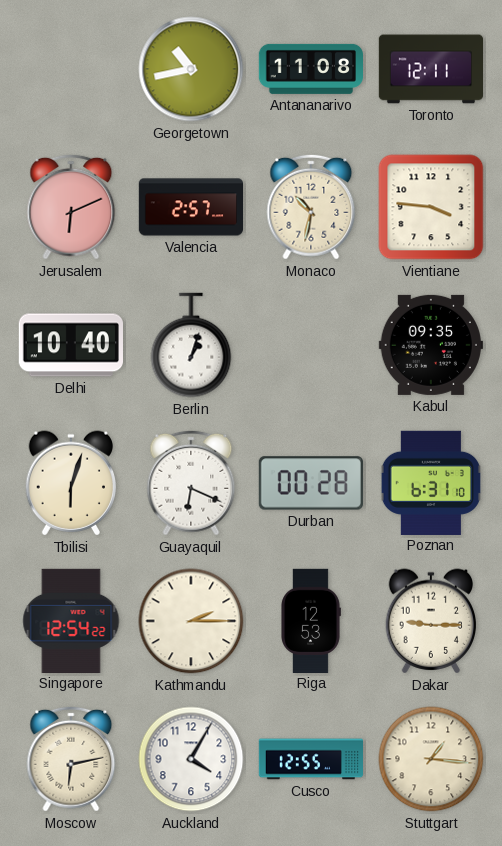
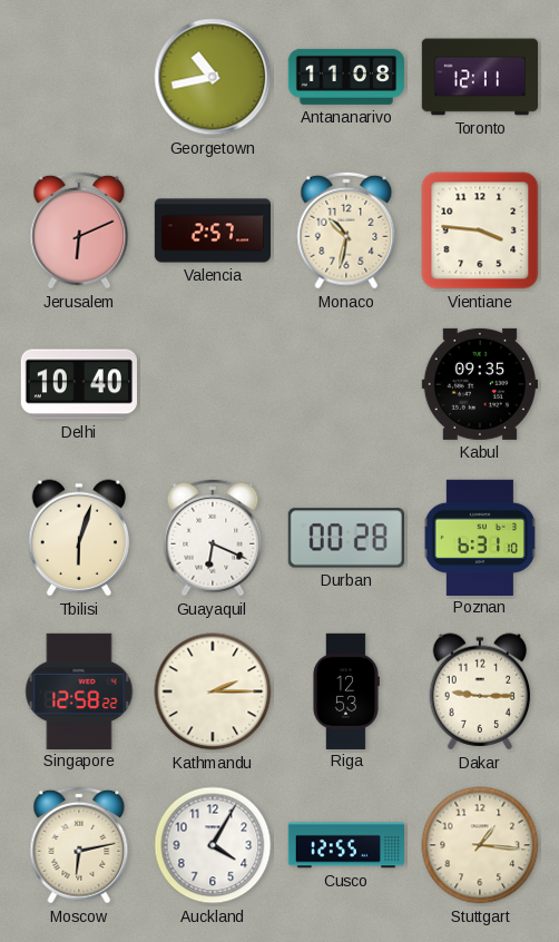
Berlin: 1:03 -> none (191, 345)
Singapore: 12:54 -> 12:58 (79, 690)
